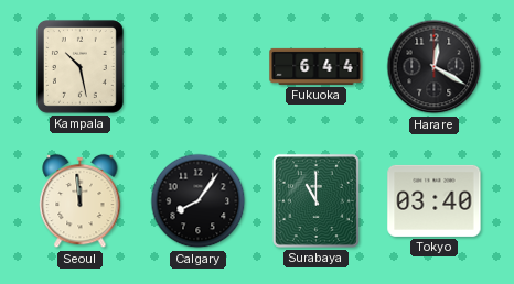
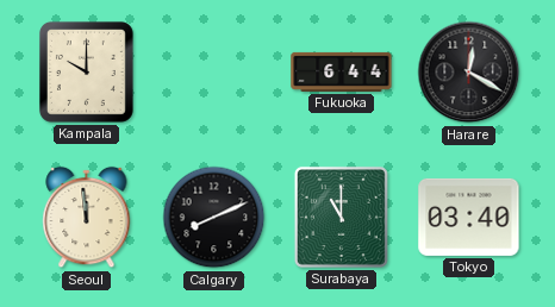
Kampala: 10:28 -> 10:00 (86, 71)
Calgary: 8:06 -> 8:11 (214, 218)
